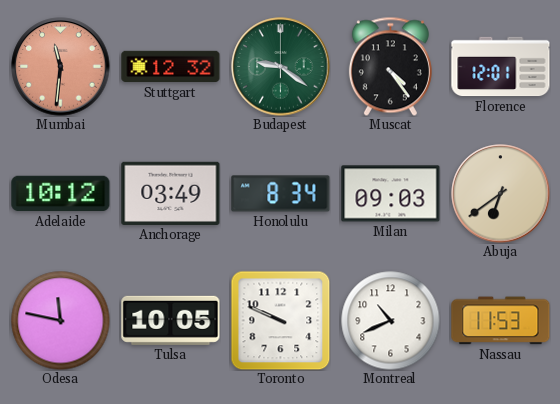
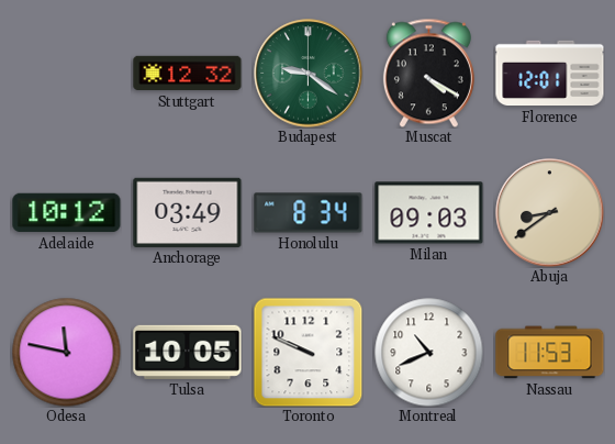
Mumbai: 11:31 -> none (61, 67)
Muscat: 4:24 -> 4:20 (428, 73)
Abuja: 6:39 -> 8:39 (550, 213)
